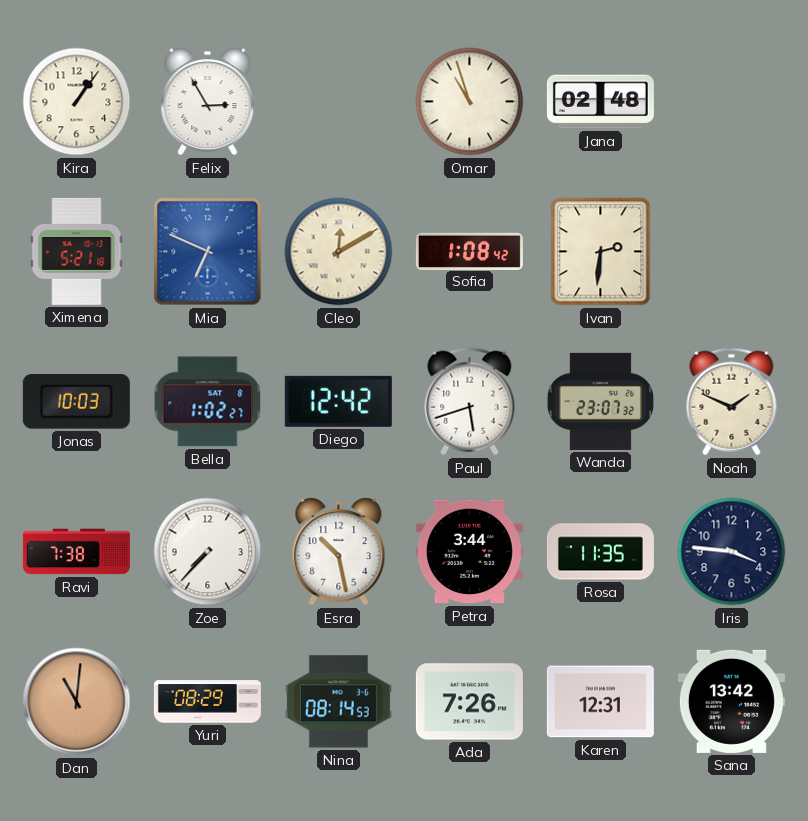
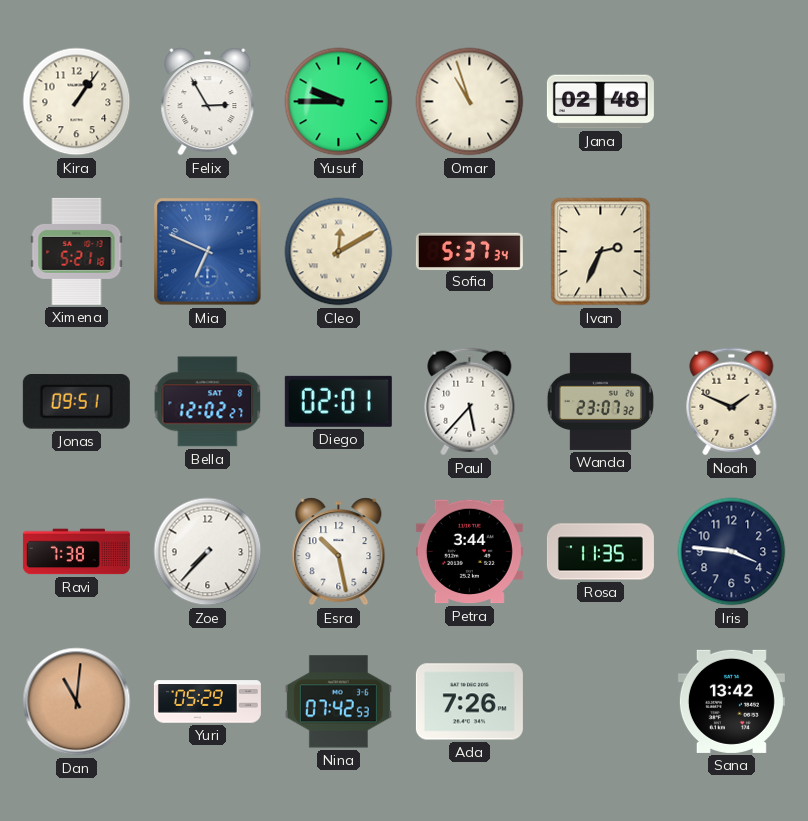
Yusuf: none -> 9:45 (339, 102)
Sofia: 1:08 -> 5:37 (469, 251)
Ivan: 2:31 -> 2:34 (601, 252)
Jonas: 10:03 -> 09:51 (76, 402)
Bella: 1:02 -> 12:02 (208, 402)
Diego: 12:42 -> 02:01 (338, 401)
Paul: 5:42 -> 5:37 (470, 402)
Yuri: 08:29 -> 05:29 (207, 702)
Nina: 08:14 -> 07:42 (338, 702)
Karen: 12:31 -> none (600, 702)
